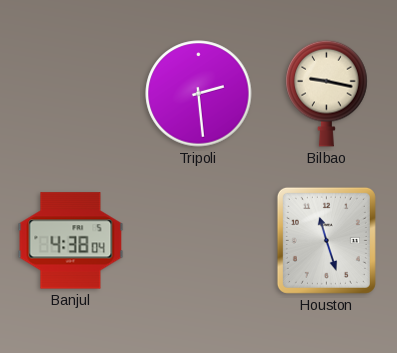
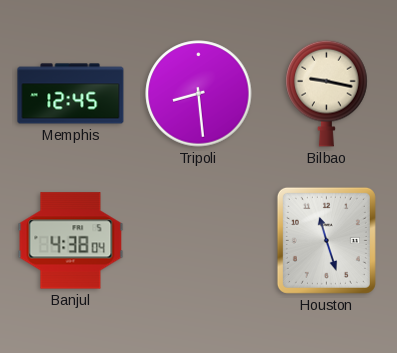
Memphis: none -> 12:45 (71, 94)
Tripoli: 2:29 -> 8:29 (199, 94)
